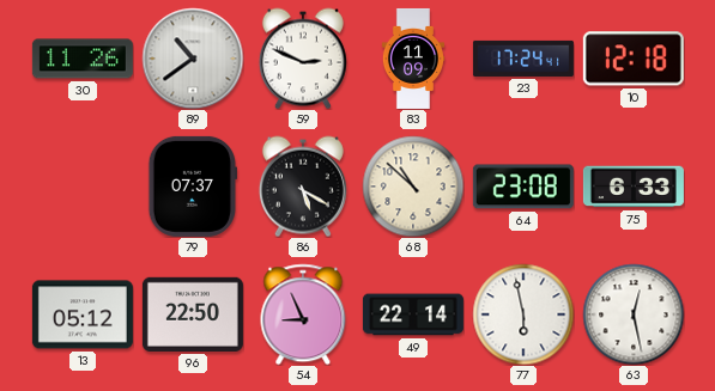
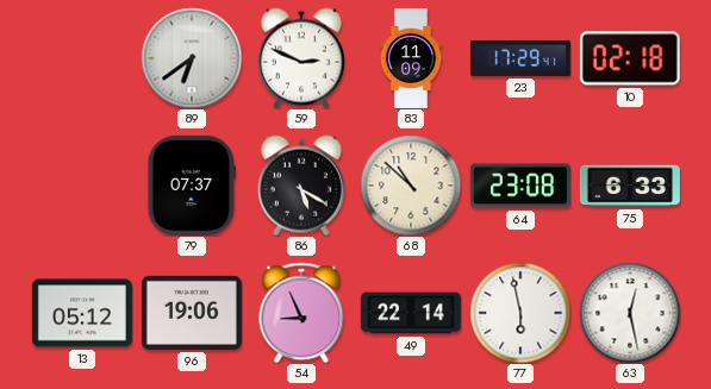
30: 11:26 -> none (83, 59)
89: 10:39 -> 6:39 (192, 58)
23: 17:24 -> 17:29 (520, 58)
10: 12:18 -> 02:18 (630, 58)
96: 22:50 -> 19:06 (192, 313)
